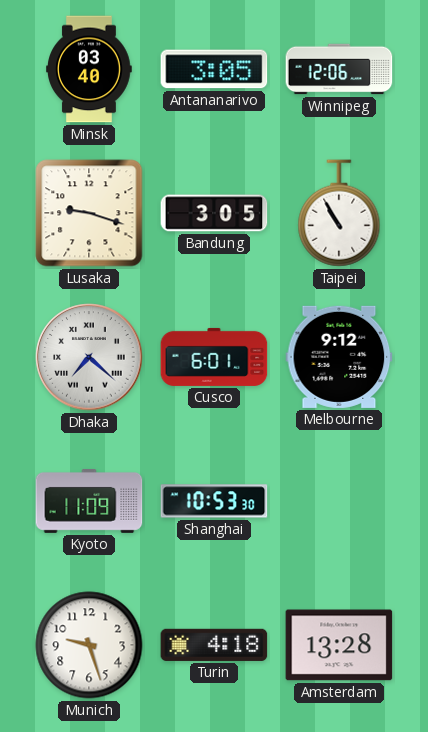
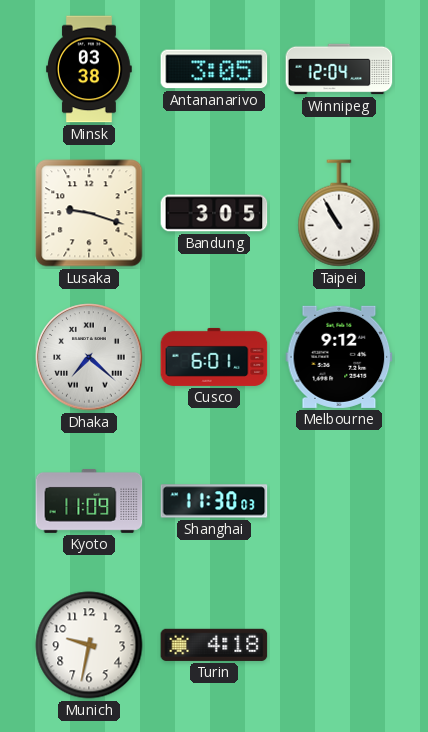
Minsk: 03:40 -> 03:38 (89, 69)
Winnipeg: 12:06 -> 12:04 (339, 69)
Shanghai: 10:53 -> 11:30 (214, 501)
Munich: 9:27 -> 9:32 (89, 645)
Amsterdam: 13:28 -> none (339, 645)
